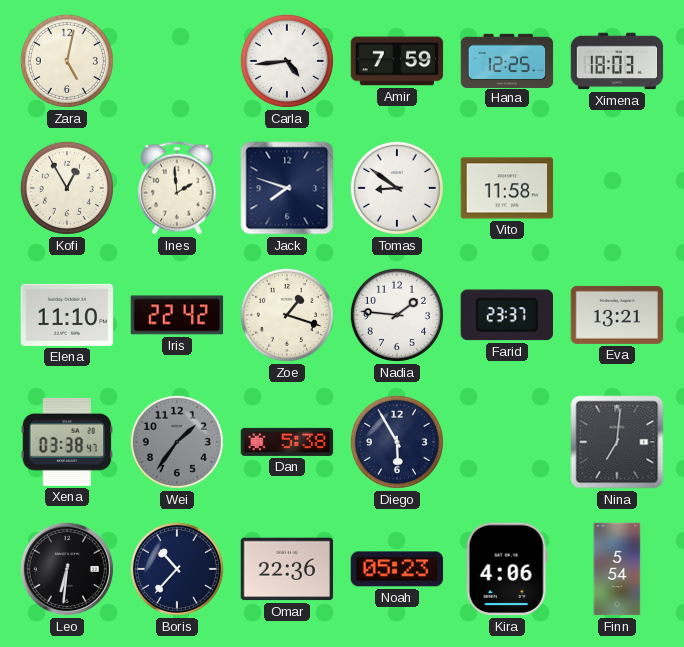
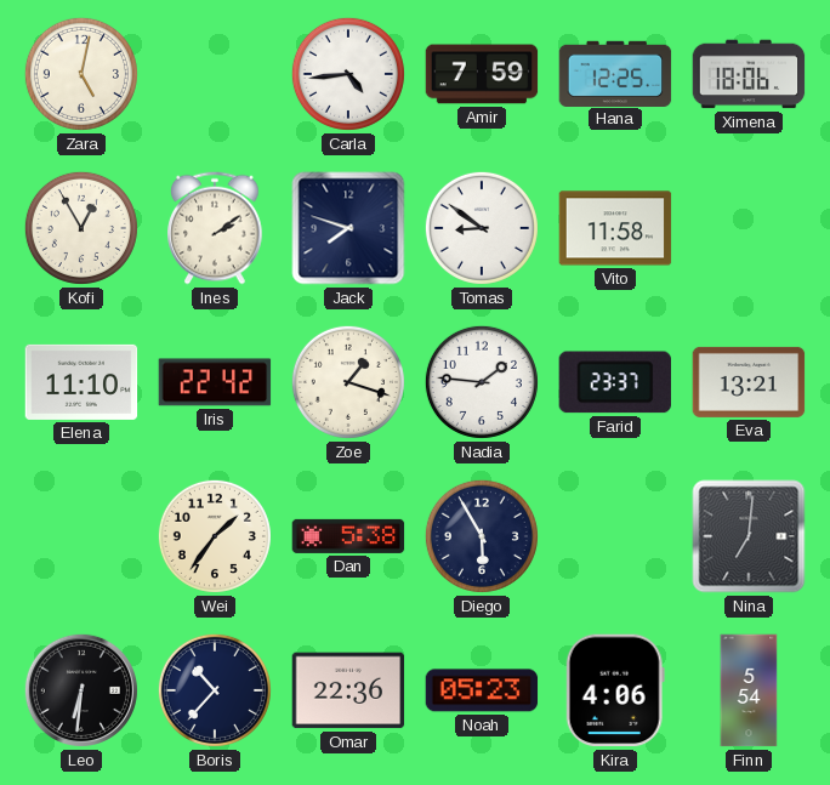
Ximena: 18:03 -> 18:06 (749, 74)
Ines: 1:59 -> 2:09 (215, 228)
Xena: 03:38 -> none (67, 442)
Wei dial: grey -> cream (215, 536)
